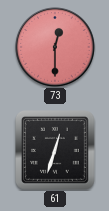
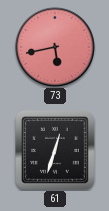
73: 12:30 -> 5:43 (55, 47)
